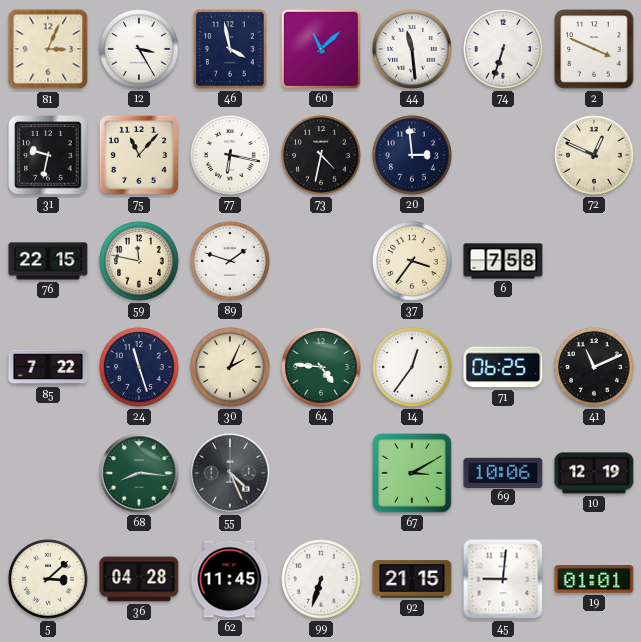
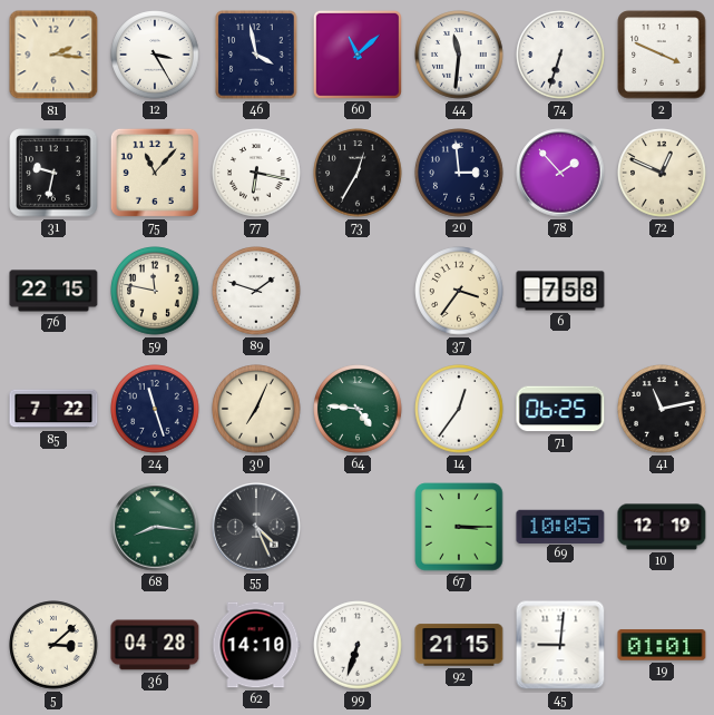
81: 3:04 -> 2:16 (53, 55)
44: 11:29 -> 11:31 (459, 55)
73: 4:32 -> 12:35 (358, 173)
78: none -> 1:53 (560, 173)
30: 2:04 -> 7:04 (256, 409)
41: 11:11 -> 11:13 (662, 409)
67: 3:10 -> 3:15 (459, 527)
69: 10:06 -> 10:05 (560, 526)
62: 11:45 -> 14:10 (256, 645)
